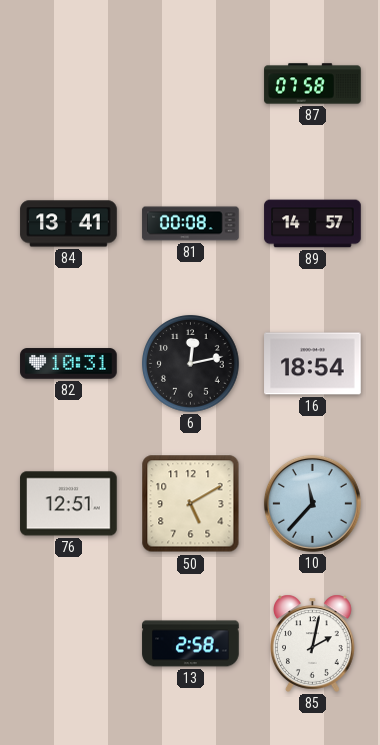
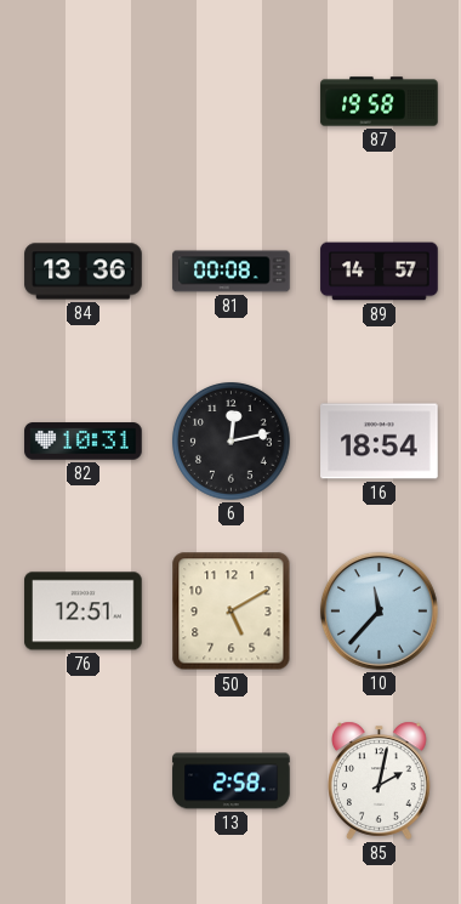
87: 07:58 -> 19:58 (380, 102)
84: 13:41 -> 13:36 (84, 272)
